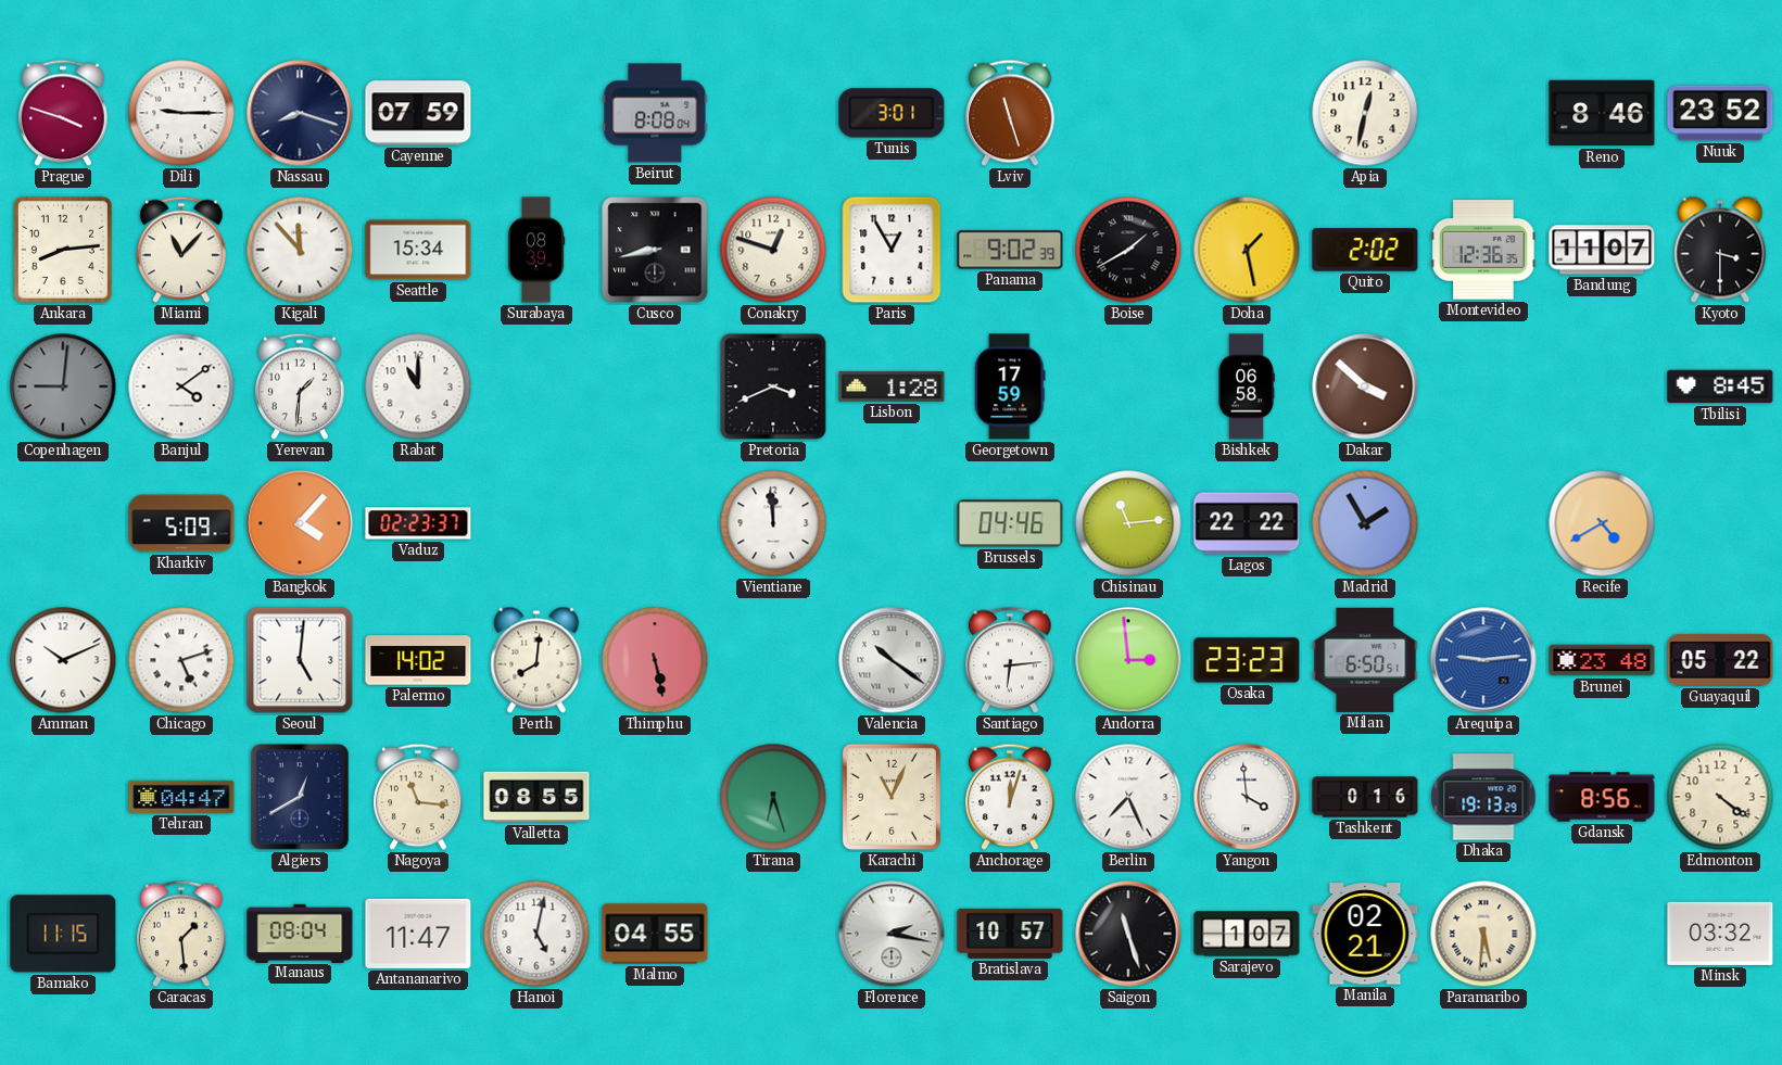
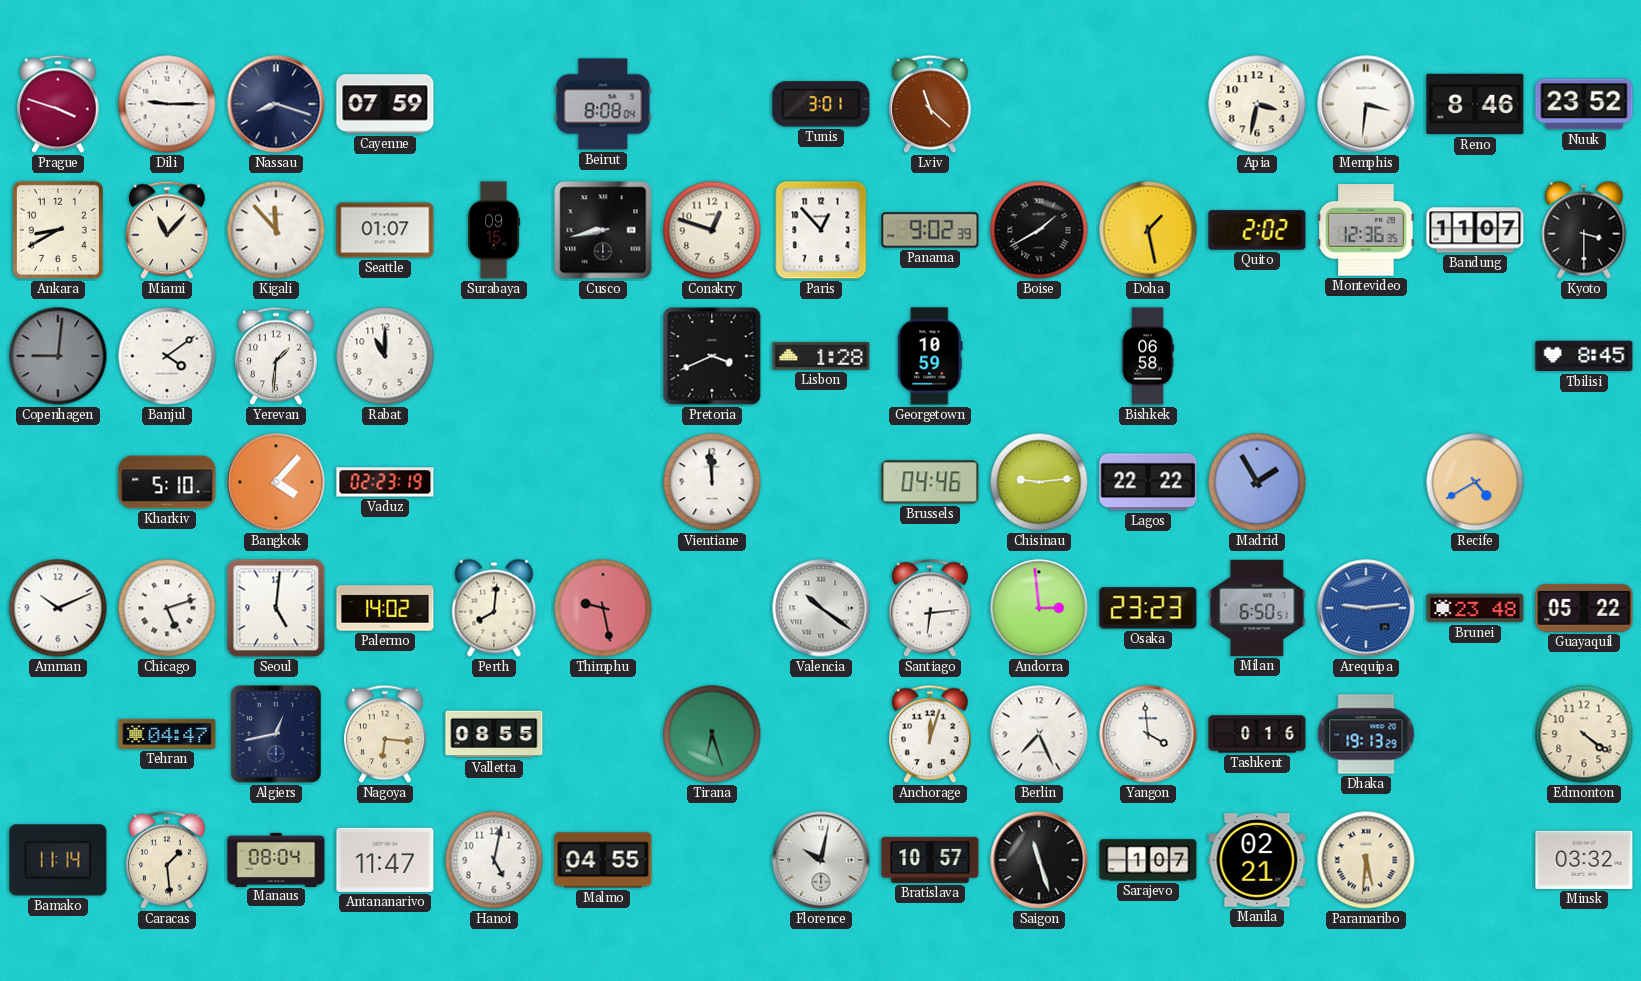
Lviv: 11:27 -> 11:22 (931, 104)
Apia: 12:32 -> 3:32 (1257, 104)
Memphis: none -> 3:31 (1366, 104)
Ankara: 8:14 -> 8:40 (58, 230)
Seattle: 15:34 -> 01:07 (385, 230)
Surabaya: 08:39 -> 09:15 (494, 230)
Paris: 12:55 -> 12:53 (821, 230)
Georgetown: 17:59 -> 10:59 (930, 356)
Dakar: 3:52 -> none (1365, 386)
Kharkiv: 5:09 -> 5:10 (167, 482)
Vaduz: 02:23:37 -> 02:23:19 (385, 482)
Chisinau: 11:14 -> 9:14 (1039, 482)
Thimphu: 5:28 -> 9:28 (603, 608)
Algiers: 12:40 -> 12:43 (276, 734)
Nagoya: 11:16 -> 6:16 (386, 734)
Karachi: 11:04 -> none (892, 797)
Gdansk: 8:56 -> none (1602, 797)
Bamako: 11:15 -> 11:14 (58, 860)
Florence: 2:17 -> 10:02 (821, 860)
